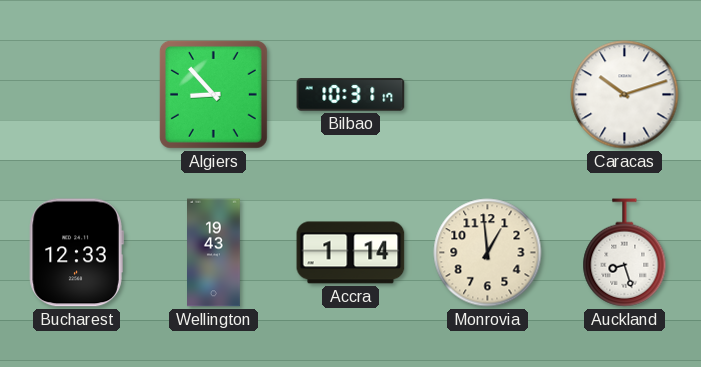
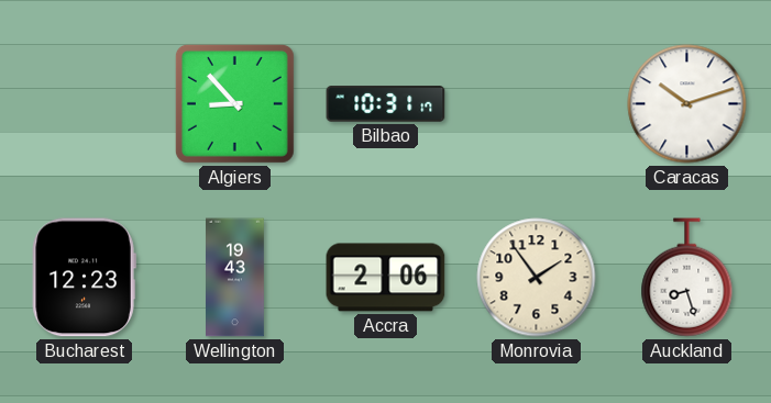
Bucharest: 12:33 -> 12:23 (84, 278)
Accra: 1:14 -> 2:06 (386, 278)
Monrovia: 12:59 -> 1:54 (537, 278)
